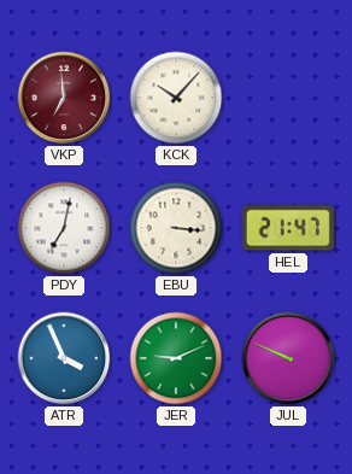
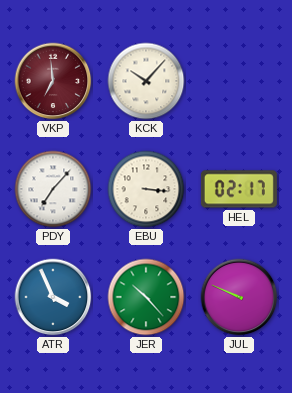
PDY: 7:02 -> 7:07 (53, 189)
HEL: 21:47 -> 02:17 (239, 189)
JER: 9:11 -> 10:23 (146, 297)
